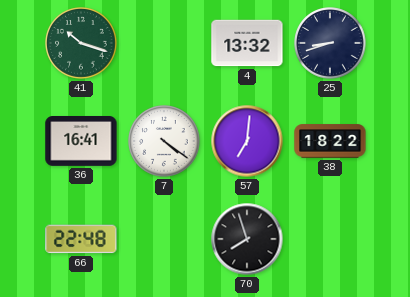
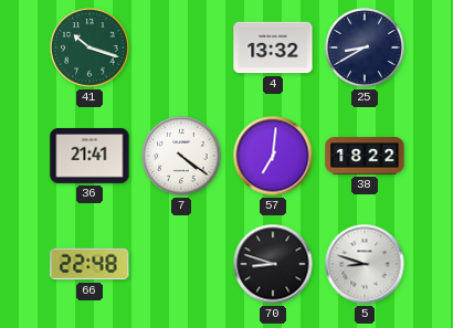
25: 8:42 -> 8:40 (365, 47)
36: 16:41 -> 21:41 (89, 157)
70: 7:57 -> 8:48 (273, 264)
5: none -> 8:48 (365, 264)
